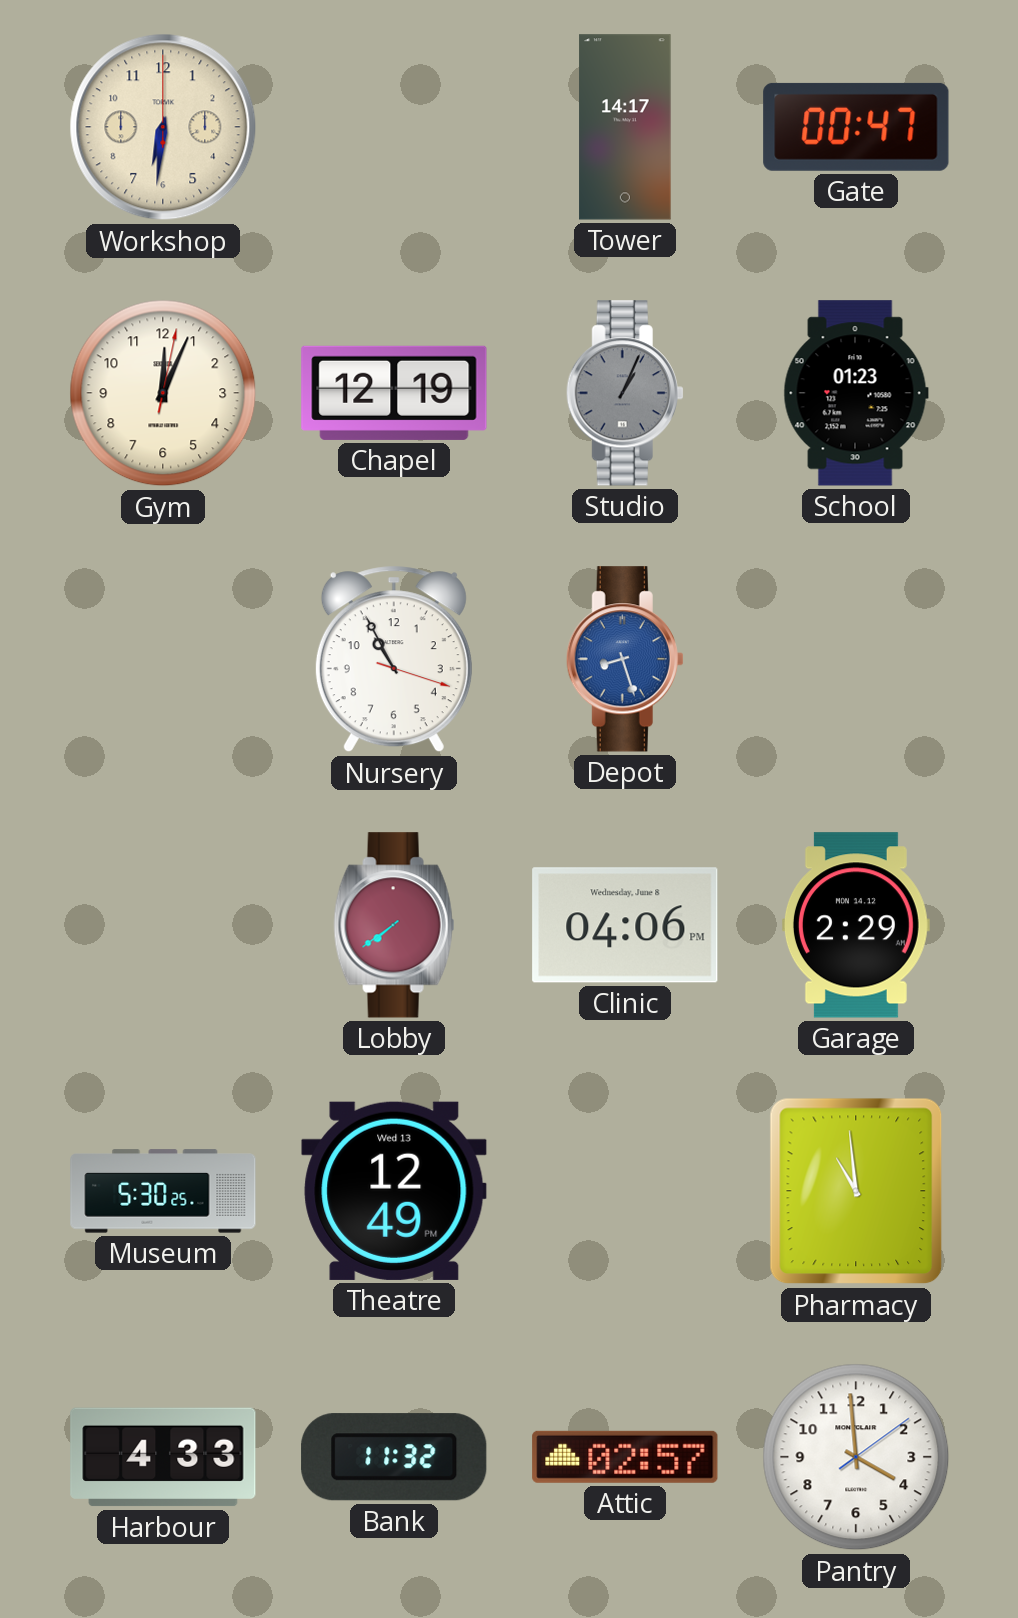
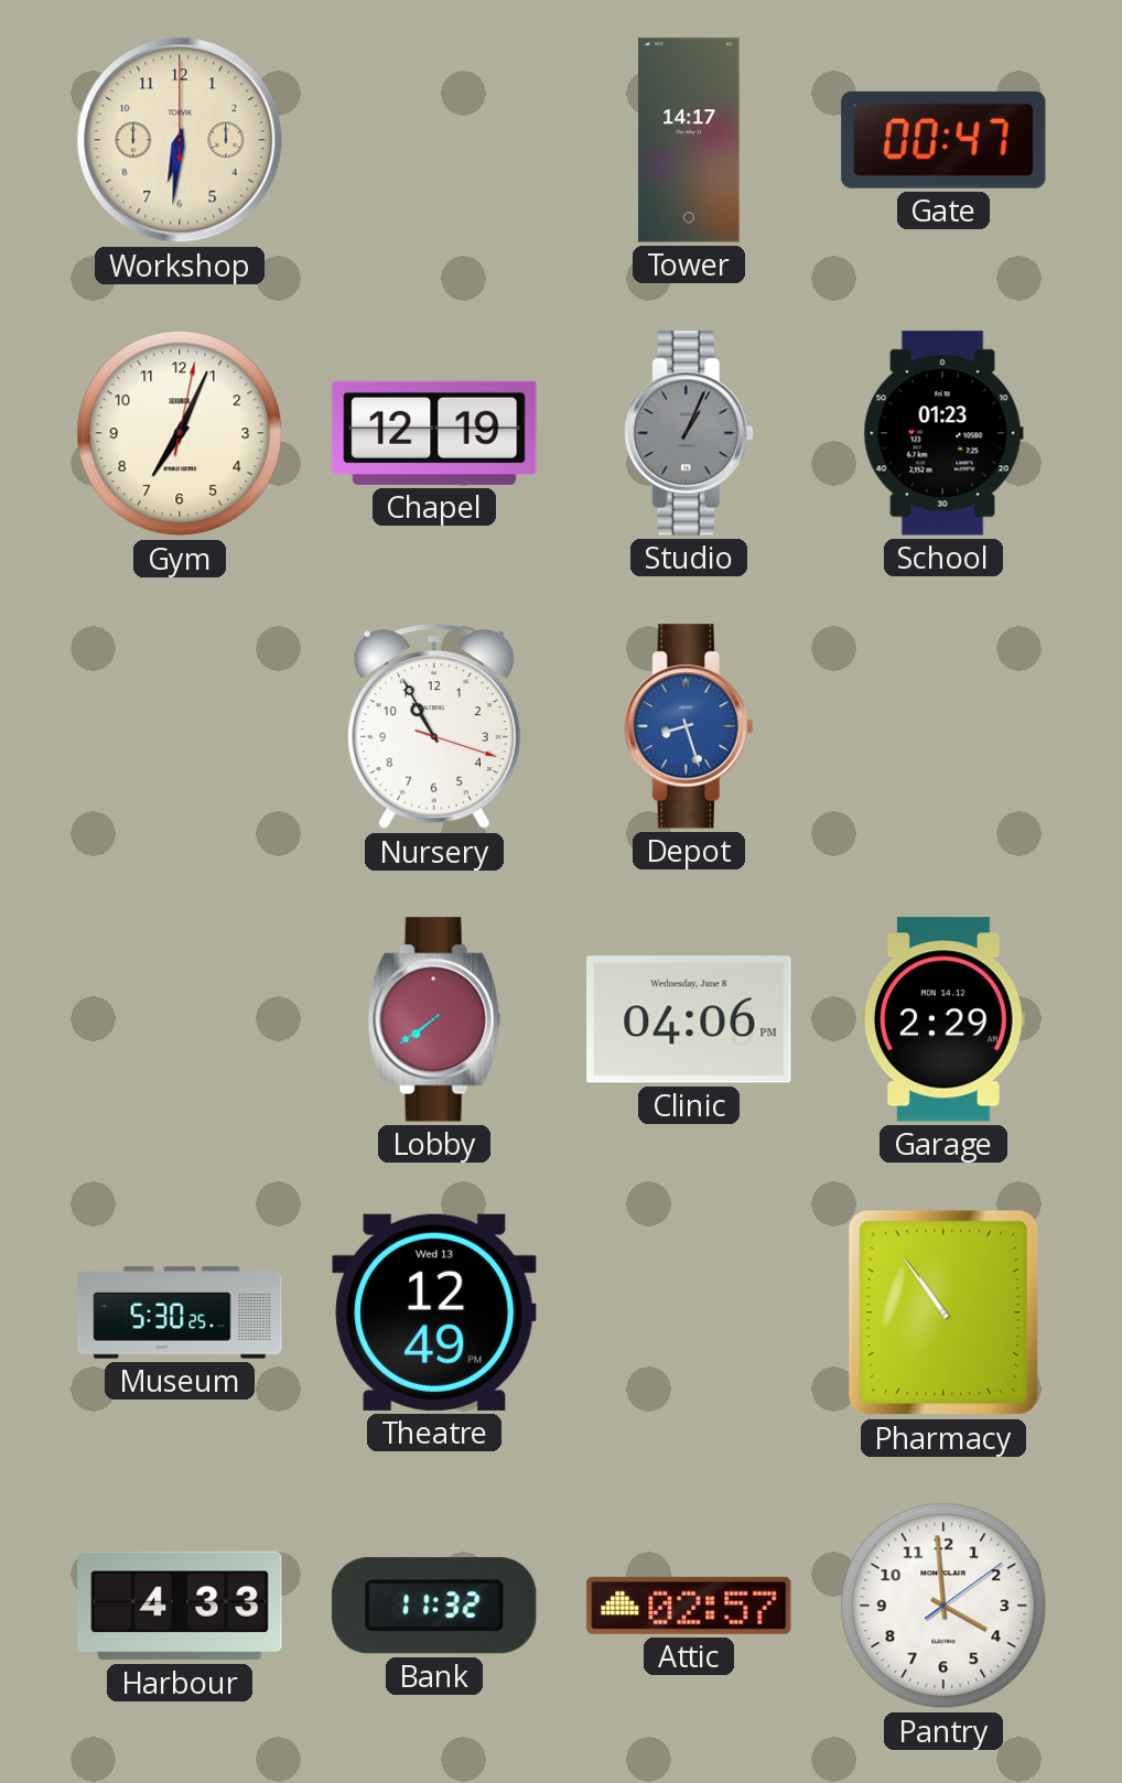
Gym: 12:04 -> 7:04 (180, 433)
Pharmacy: 10:59 -> 10:54 (943, 1312)
